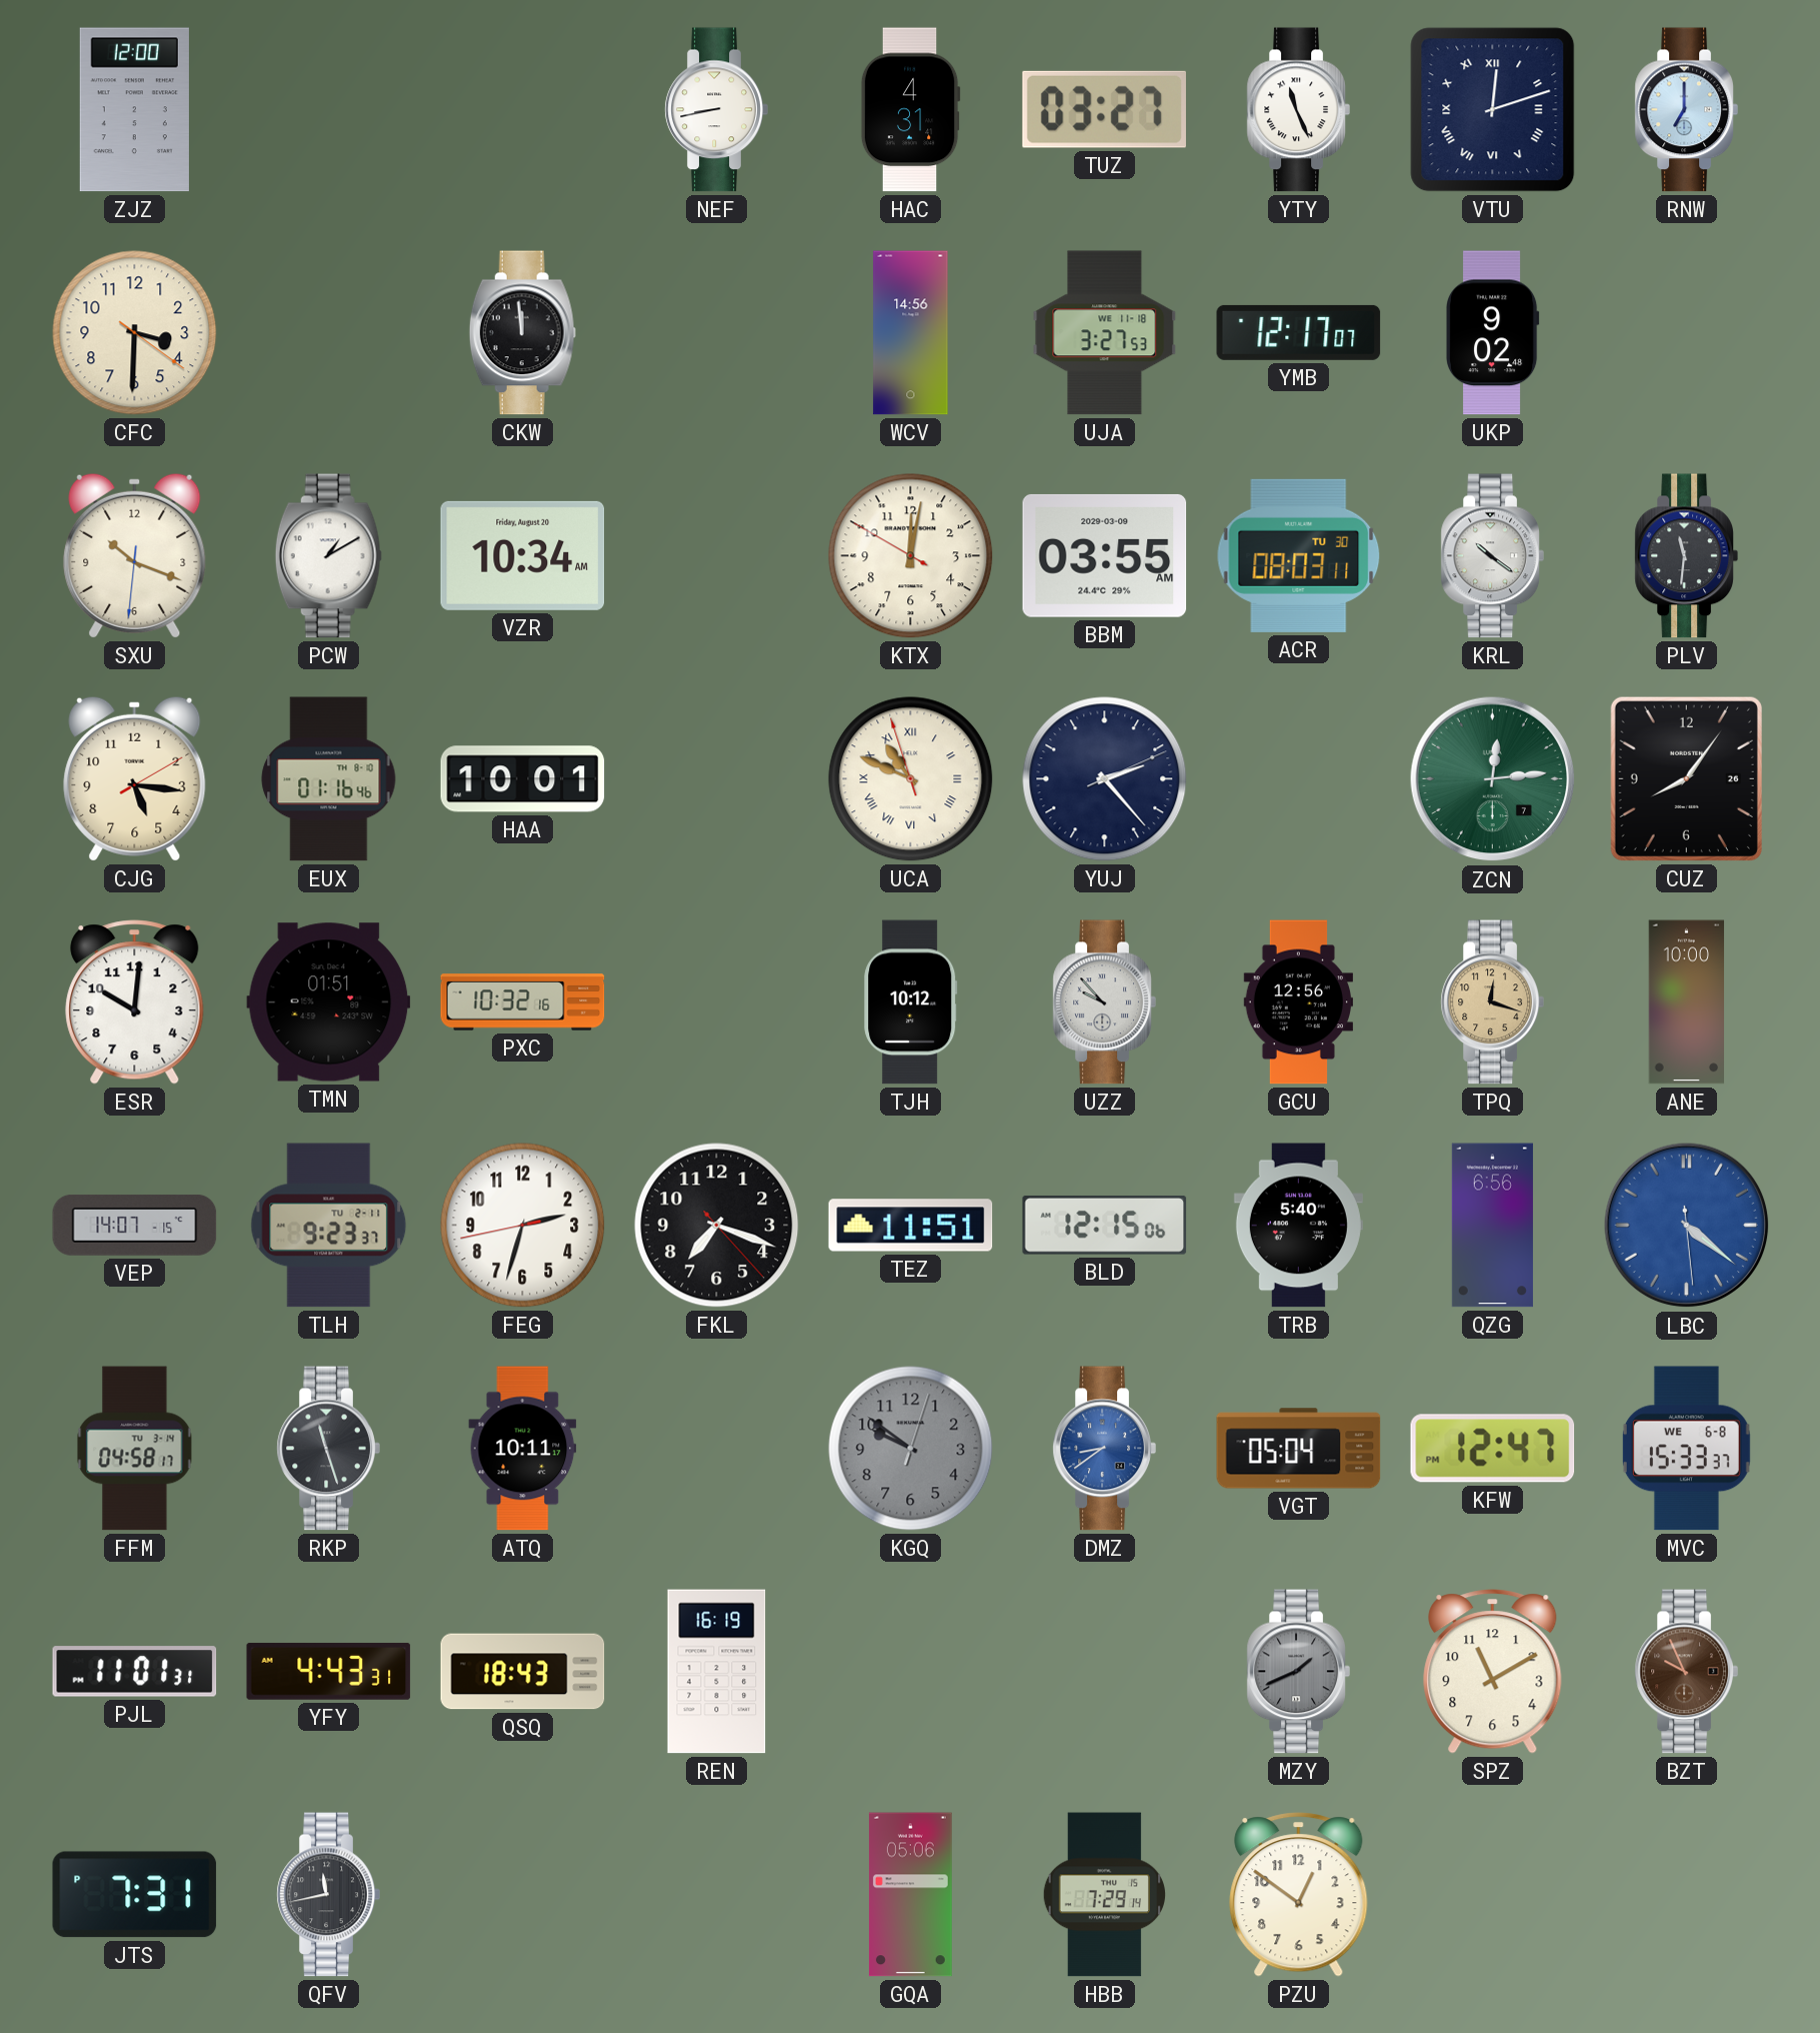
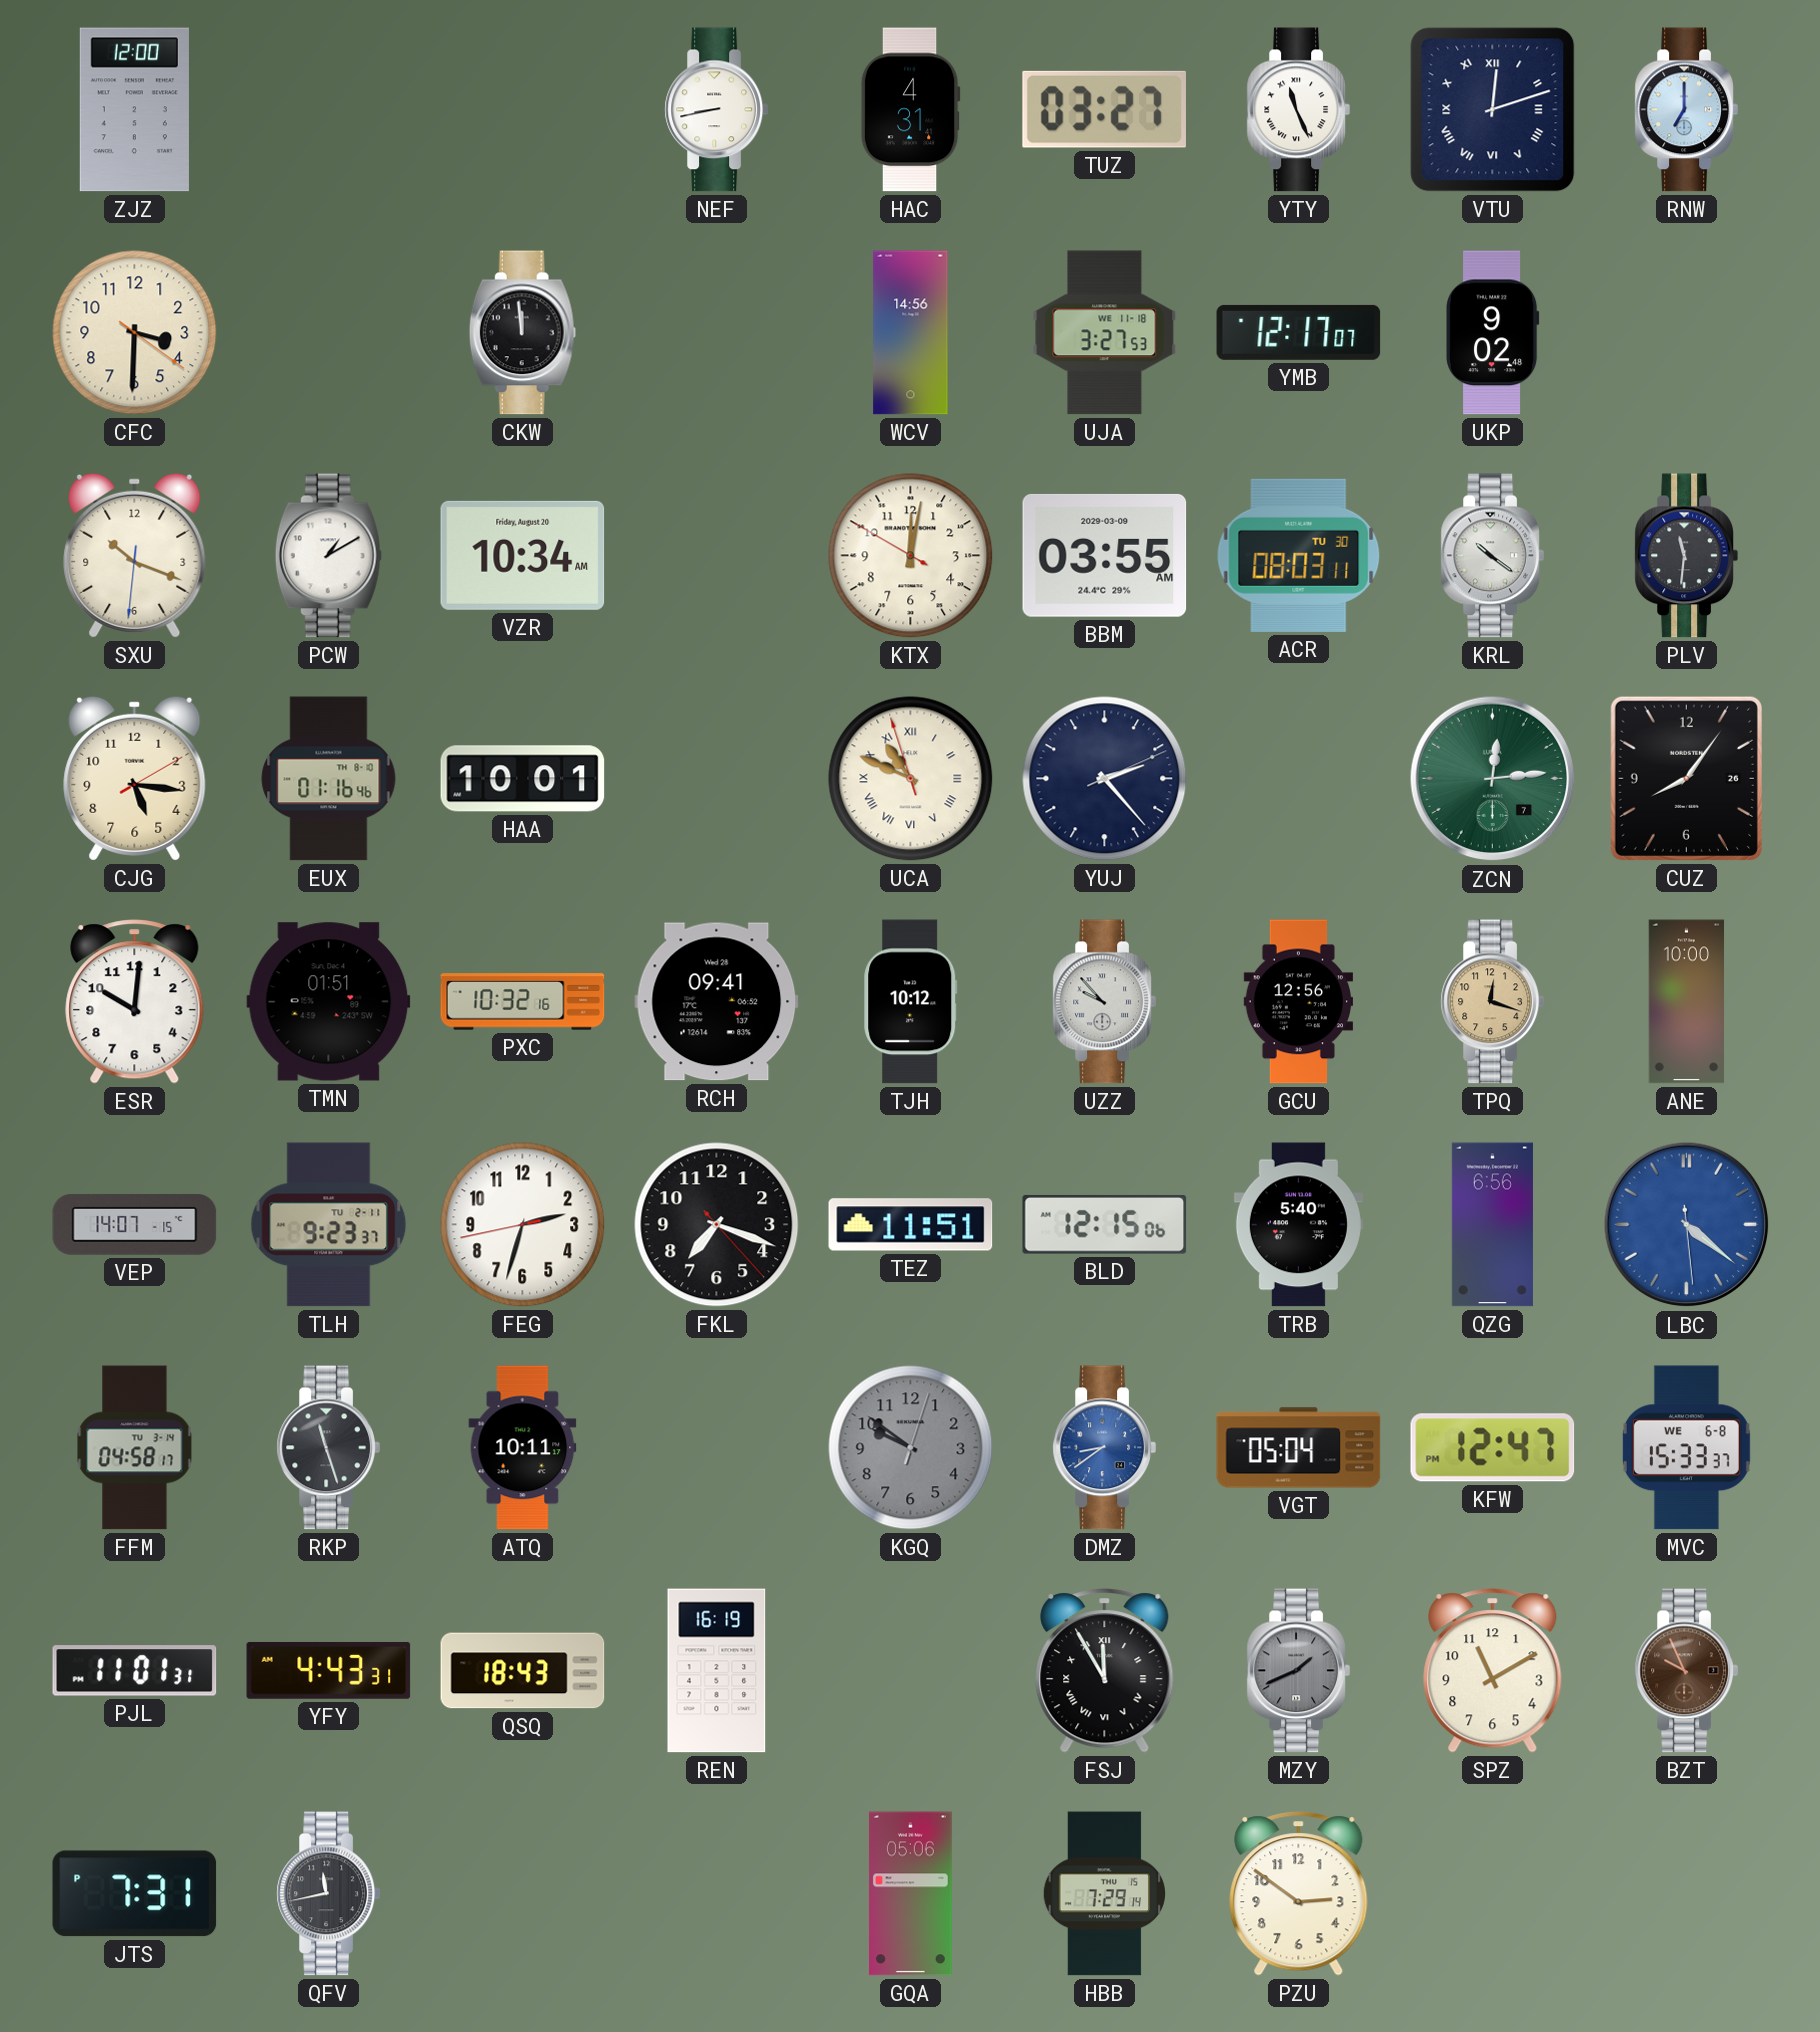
RCH: none -> 09:41 (717, 1002)
FSJ: none -> 11:55 (1105, 1671)
PZU: 12:51 -> 2:51 (1299, 1894)
